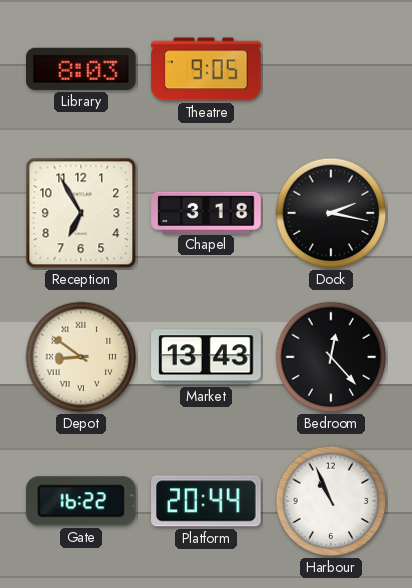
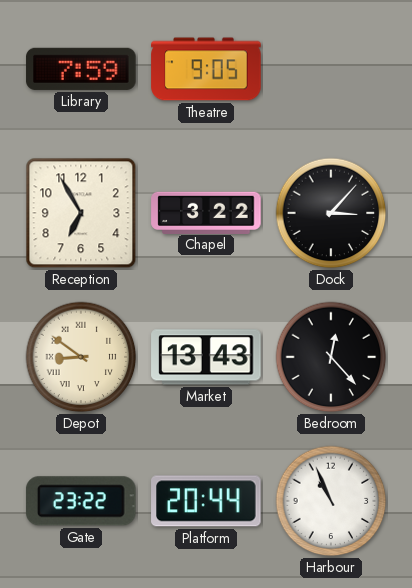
Library: 8:03 -> 7:59 (81, 69)
Chapel: 3:18 -> 3:22 (206, 212)
Dock: 2:17 -> 3:07 (331, 213)
Gate: 16:22 -> 23:22 (81, 501)
